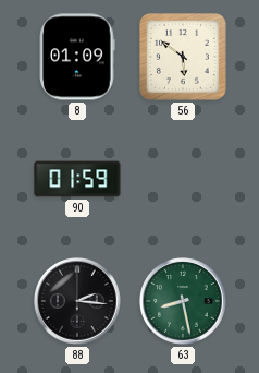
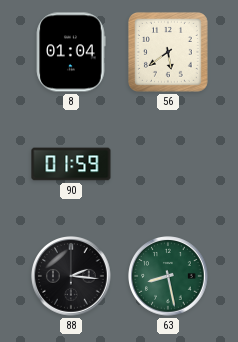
8: 01:09 -> 01:04 (71, 52)
56: 5:51 -> 5:39 (168, 52)
